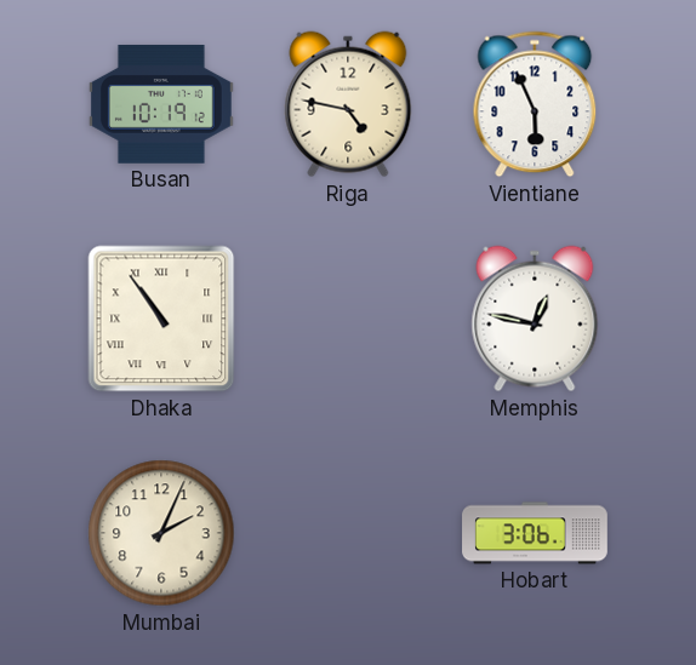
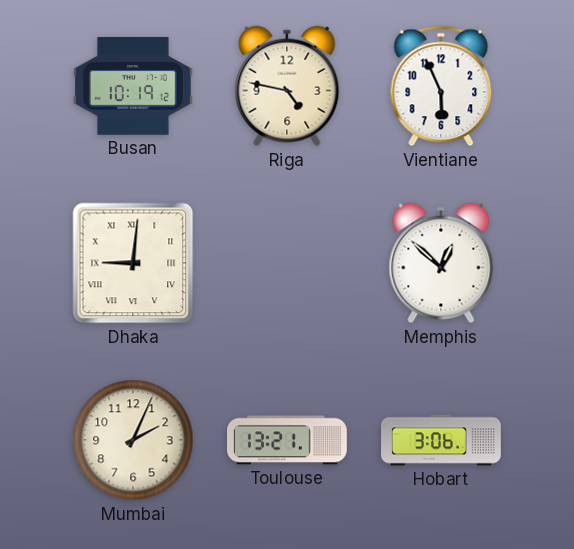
Dhaka: 10:54 -> 9:01 (133, 263)
Memphis: 12:47 -> 12:52 (441, 263)
Toulouse: none -> 13:21 (288, 440)
